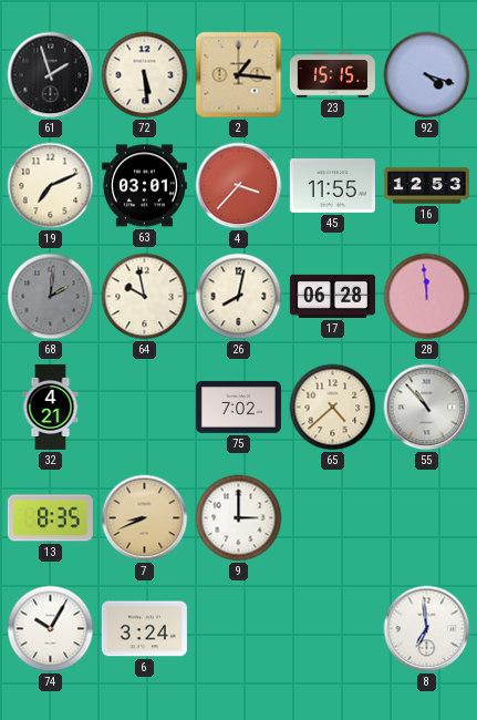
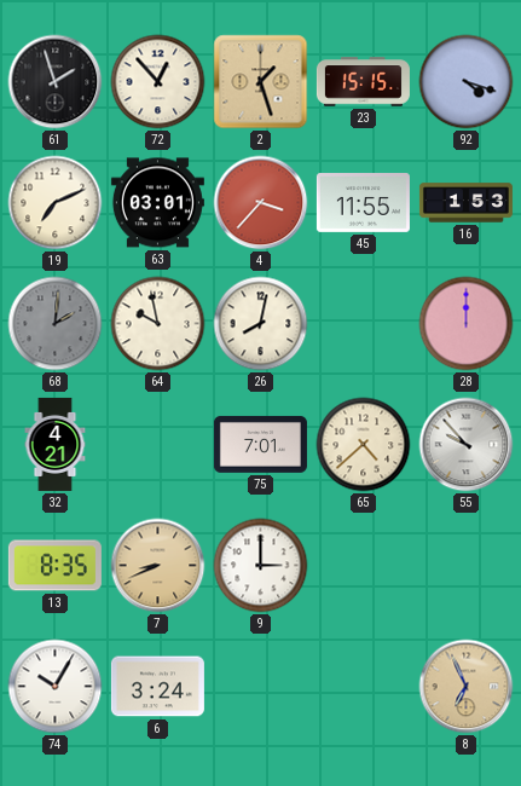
72: 5:29 -> 12:53 (158, 82)
2: 1:16 -> 1:27 (261, 82)
16: 12:53 -> 1:53 (465, 203)
17: 06:28 -> none (332, 296)
28: 11:59 -> 12:00 (467, 324)
75: 7:02 -> 7:01 (260, 444)
55: 10:53 -> 9:53 (467, 445)
8: 6:59 -> 6:56 (467, 687)
8 dial: white -> champagne (467, 687)
